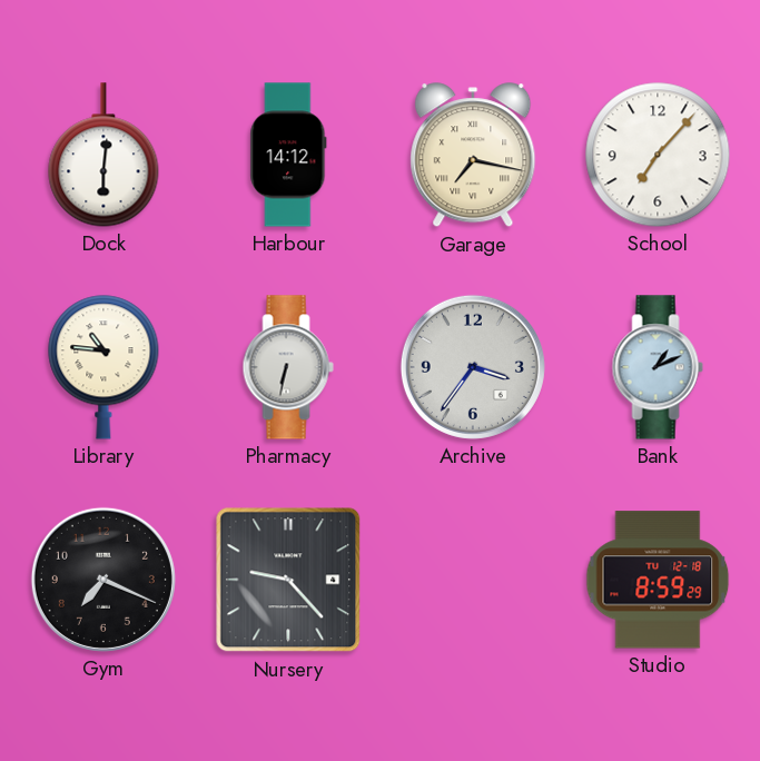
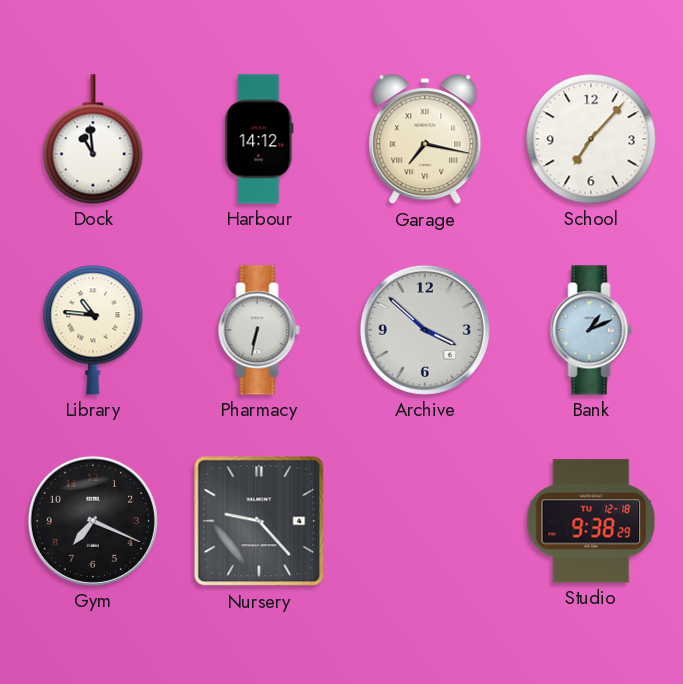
Dock: 6:01 -> 10:59 (93, 139)
Archive: 3:36 -> 3:52 (425, 330)
Studio: 8:59 -> 9:38 (591, 521)
